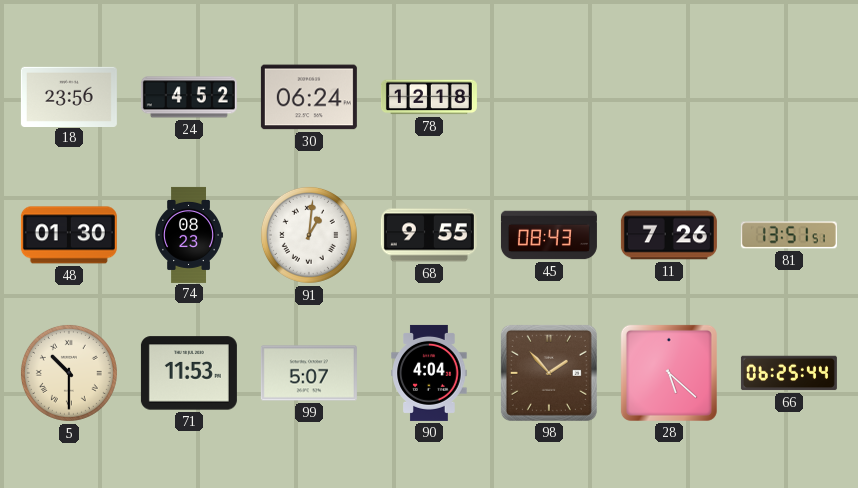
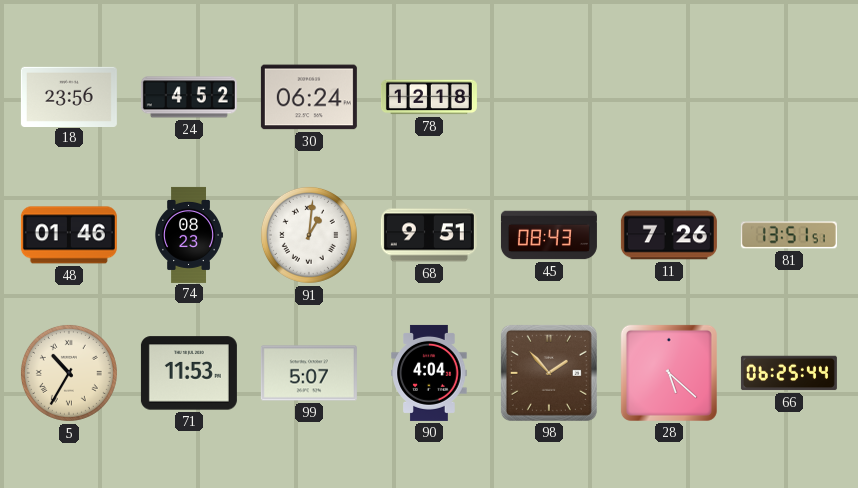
48: 01:30 -> 01:46 (69, 235)
68: 9:55 -> 9:51 (429, 235)
5: 10:30 -> 10:35 (69, 373)
